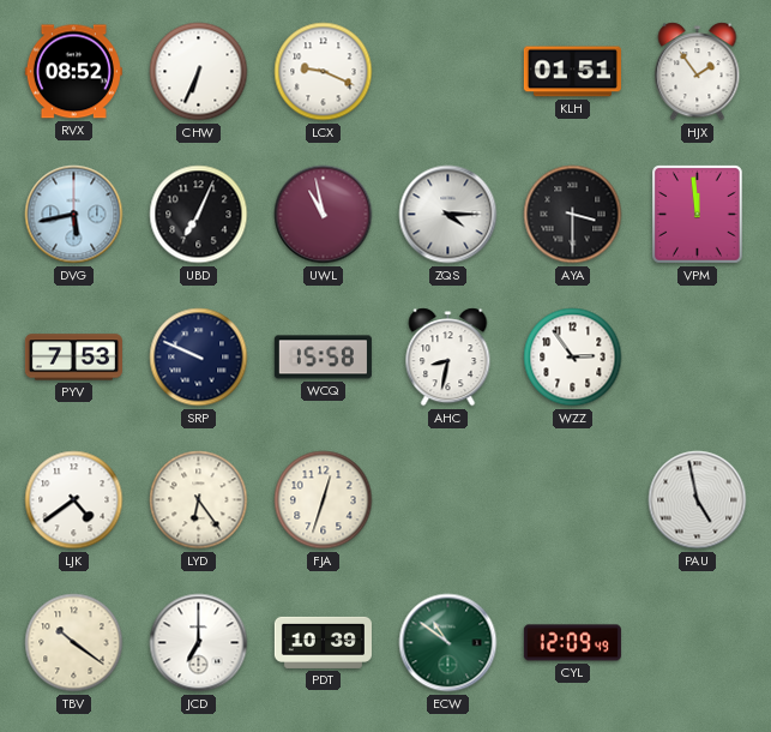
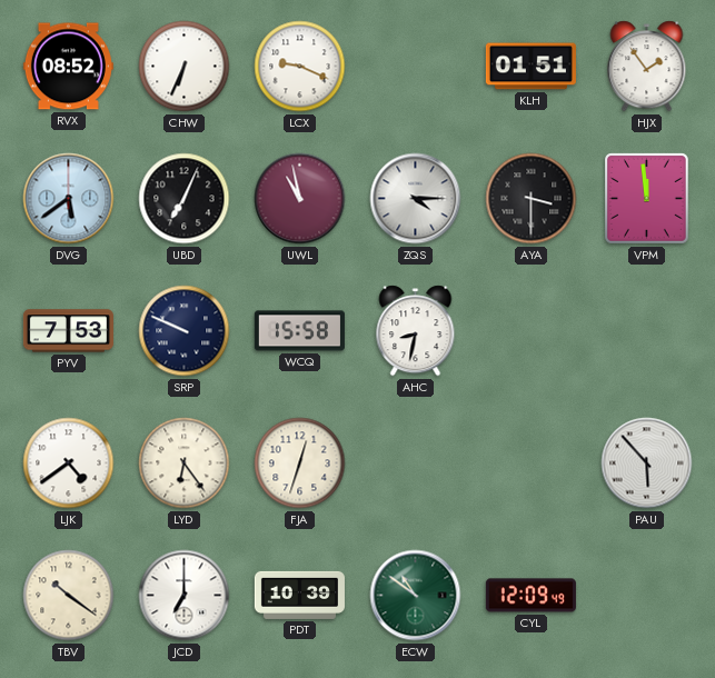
DVG: 5:43 -> 5:39 (69, 199)
WZZ: 2:54 -> none (573, 358)
PAU: 4:58 -> 5:53 (647, 463)
